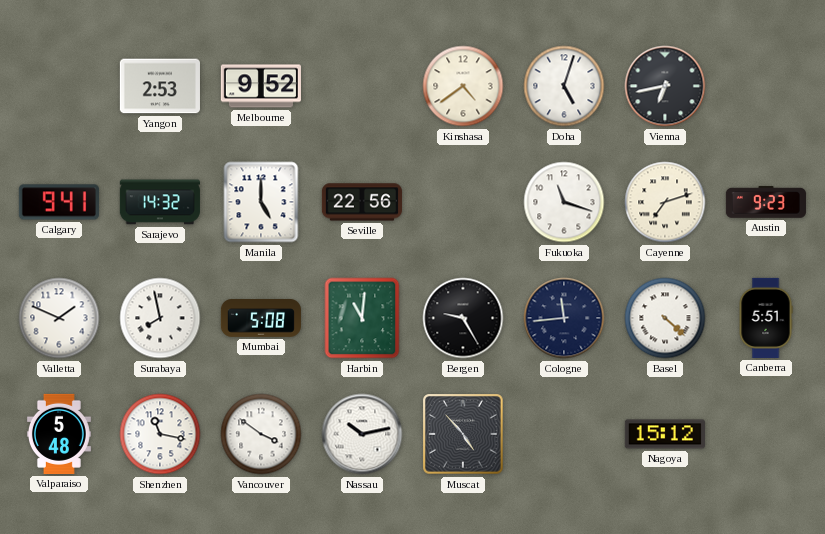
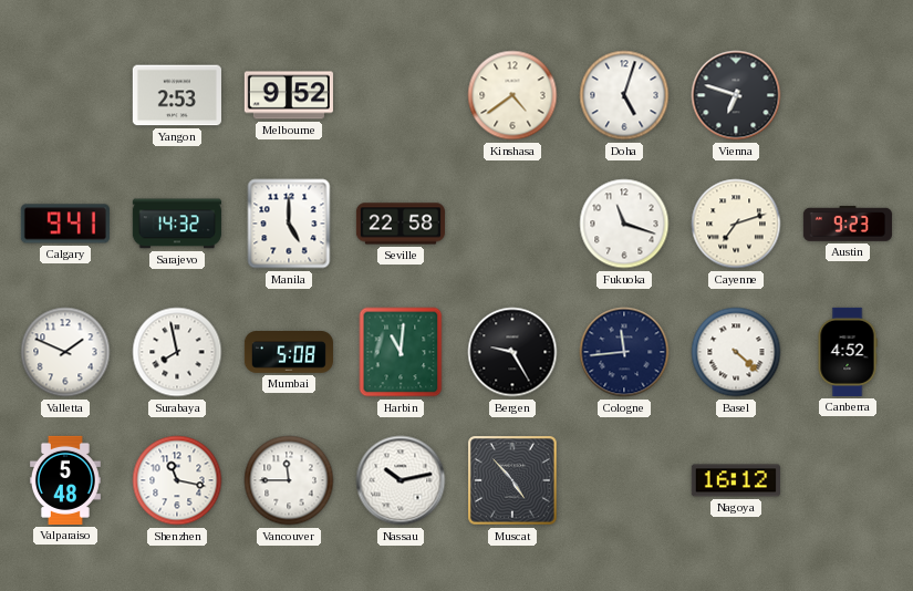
Vienna: 6:43 -> 6:48 (736, 95)
Seville: 22:56 -> 22:58 (401, 224)
Canberra: 5:51 -> 4:52 (848, 352)
Vancouver: 3:51 -> 11:45 (289, 480)
Nagoya: 15:12 -> 16:12 (736, 480)
